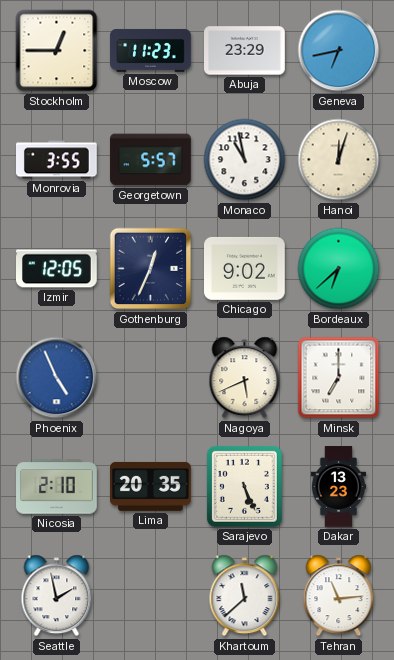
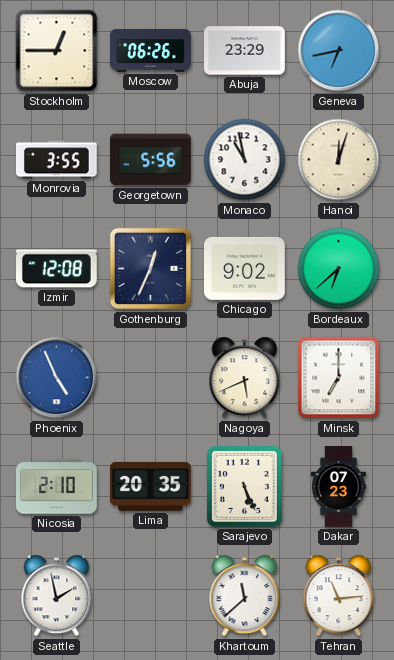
Moscow: 11:23 -> 06:26 (151, 50)
Georgetown: 5:57 -> 5:56 (151, 160)
Izmir: 12:05 -> 12:08 (57, 269)
Dakar: 13:23 -> 07:23 (339, 487)
